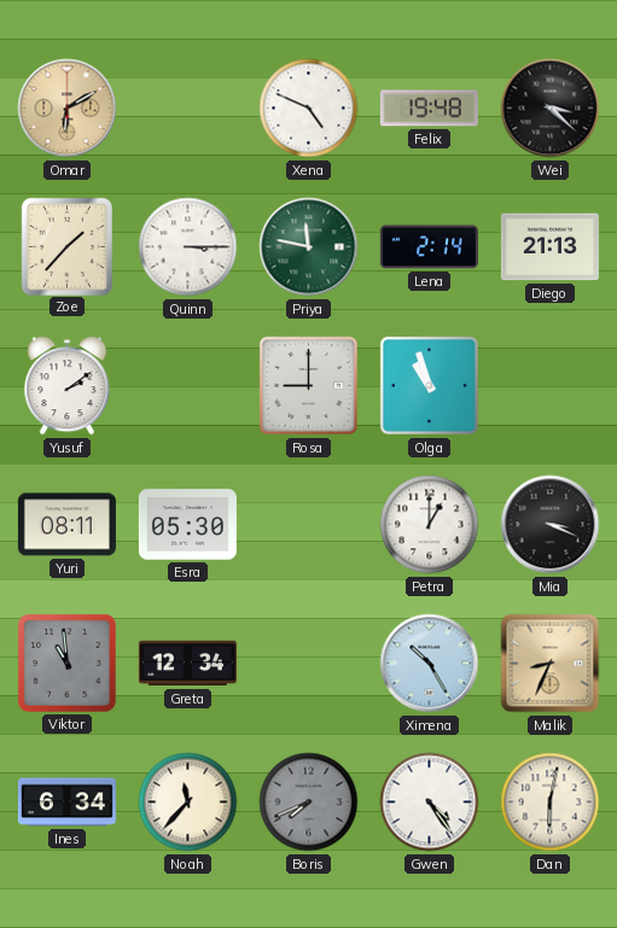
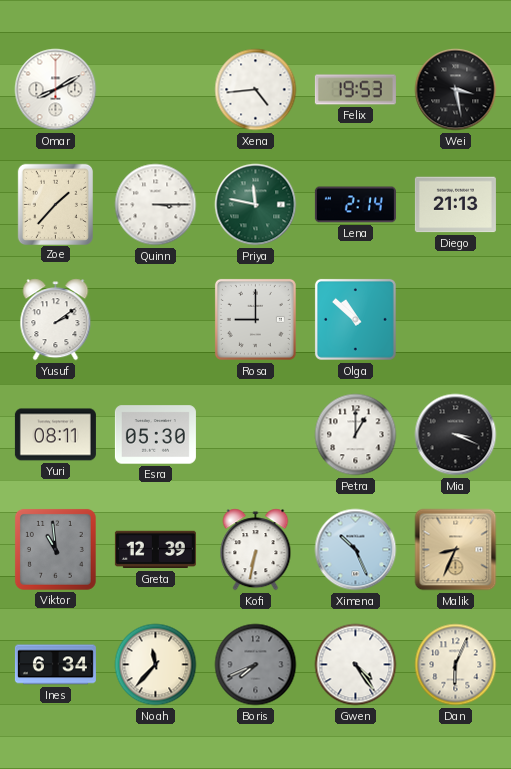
Omar: 6:10 -> 8:10 (56, 90)
Omar dial: champagne -> white (56, 90)
Xena: 4:49 -> 4:44 (256, 90)
Felix: 19:48 -> 19:53 (355, 90)
Wei: 3:22 -> 3:28 (456, 90)
Olga: 10:57 -> 10:52 (355, 319)
Greta: 12:34 -> 12:39 (155, 550)
Kofi: none -> 6:32 (256, 550)
Ximena: 10:25 -> 10:26 (356, 550)
Dan: 6:02 -> 6:04 (456, 665)
